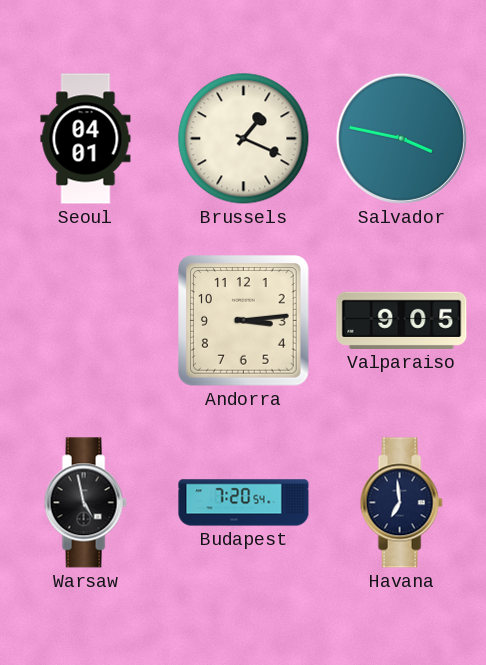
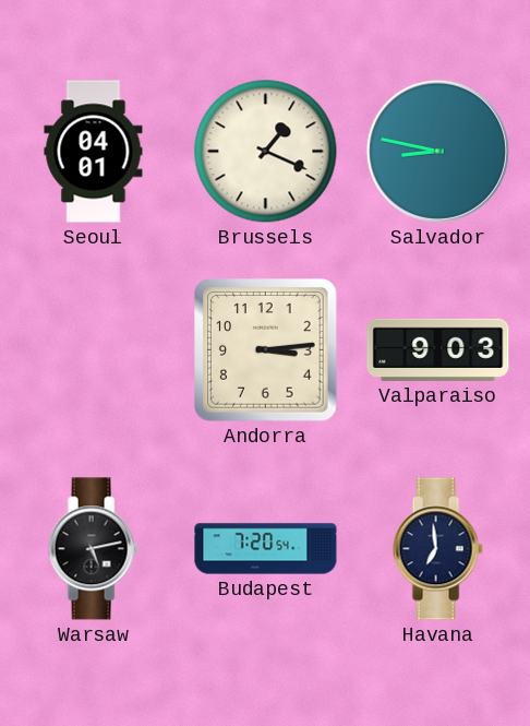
Salvador: 3:47 -> 8:47 (437, 151)
Valparaiso: 9:05 -> 9:03 (438, 349)
Warsaw: 4:58 -> 5:13 (93, 549)
